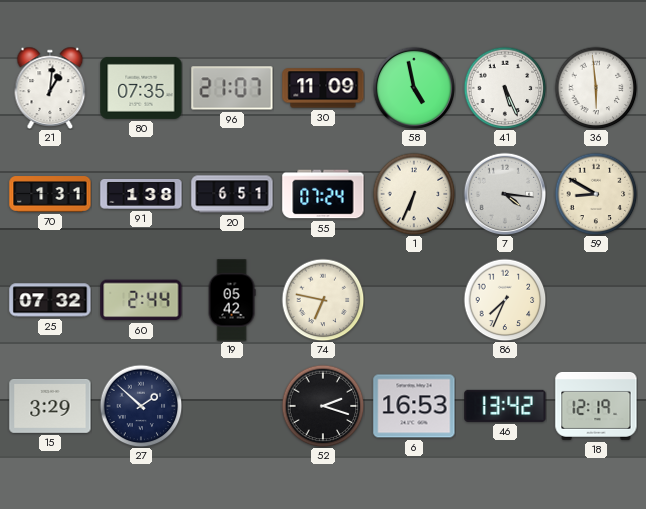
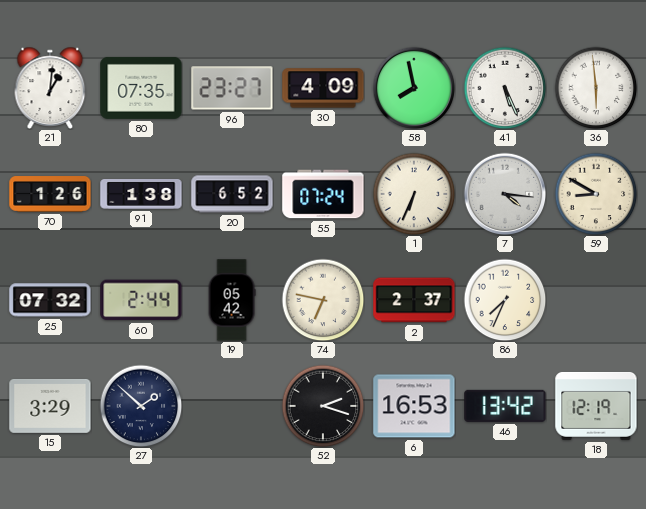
96: 21:07 -> 23:27 (232, 88)
30: 11:09 -> 4:09 (323, 88)
58: 4:58 -> 7:58 (414, 88)
70: 1:31 -> 1:26 (50, 194)
20: 6:51 -> 6:52 (232, 194)
2: none -> 2:37 (414, 300)
